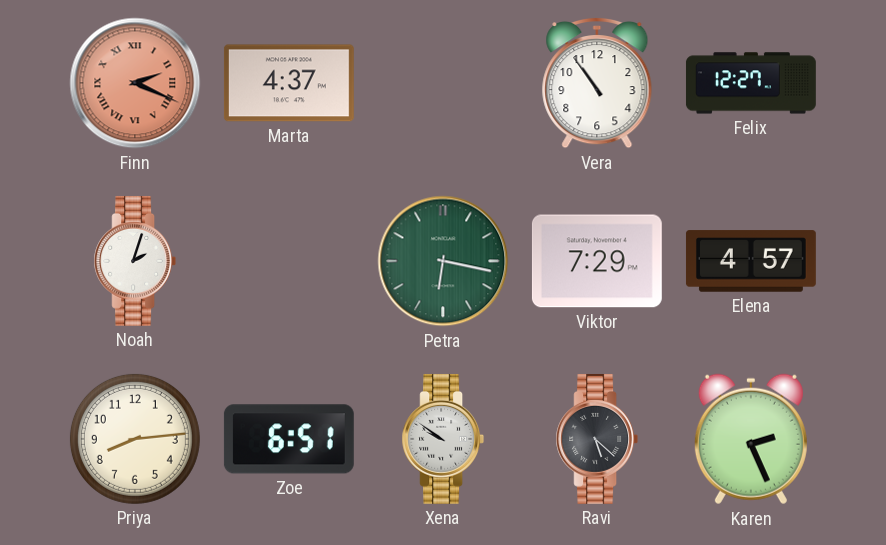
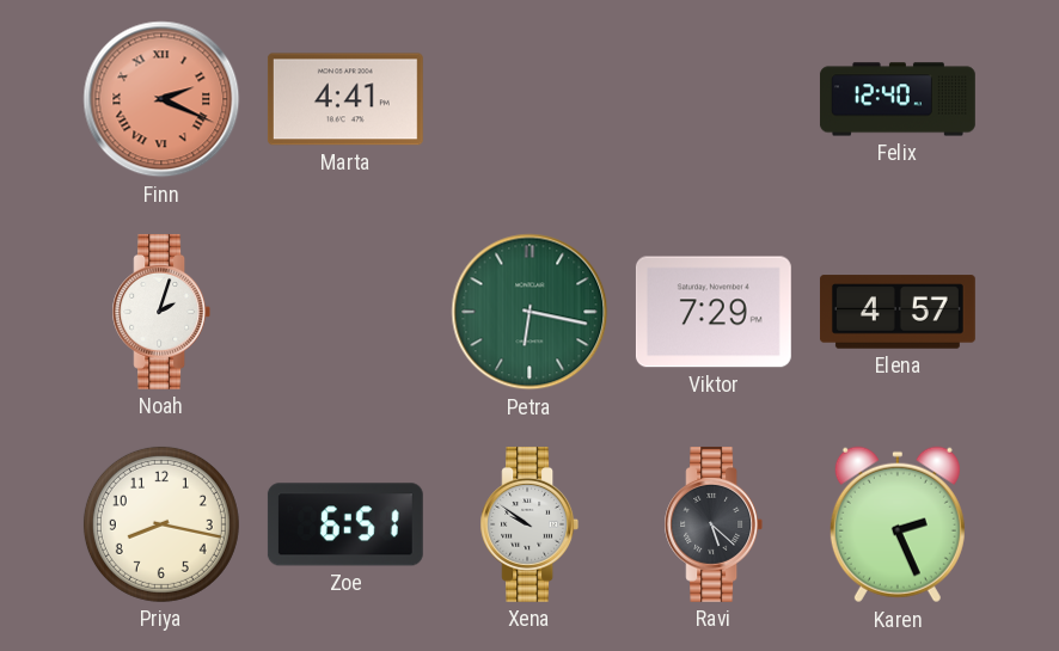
Marta: 4:37 -> 4:41 (345, 99)
Vera: 10:54 -> none (597, 83)
Felix: 12:27 -> 12:40 (898, 99)
Priya: 8:14 -> 8:17 (161, 524)
